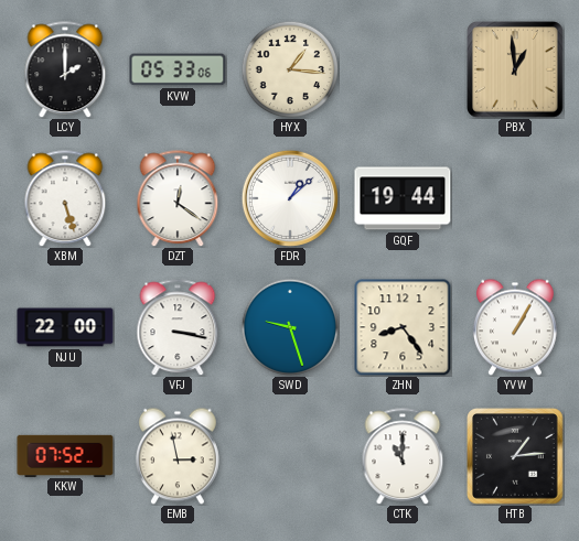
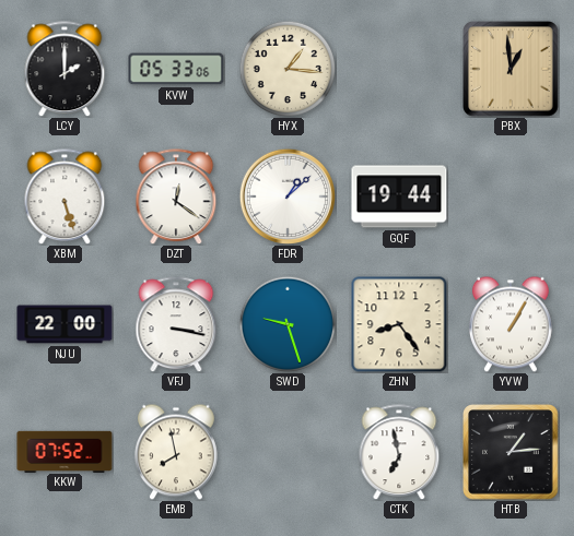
EMB: 2:58 -> 7:58 (176, 452)
CTK: 11:00 -> 6:58 (399, 452)
